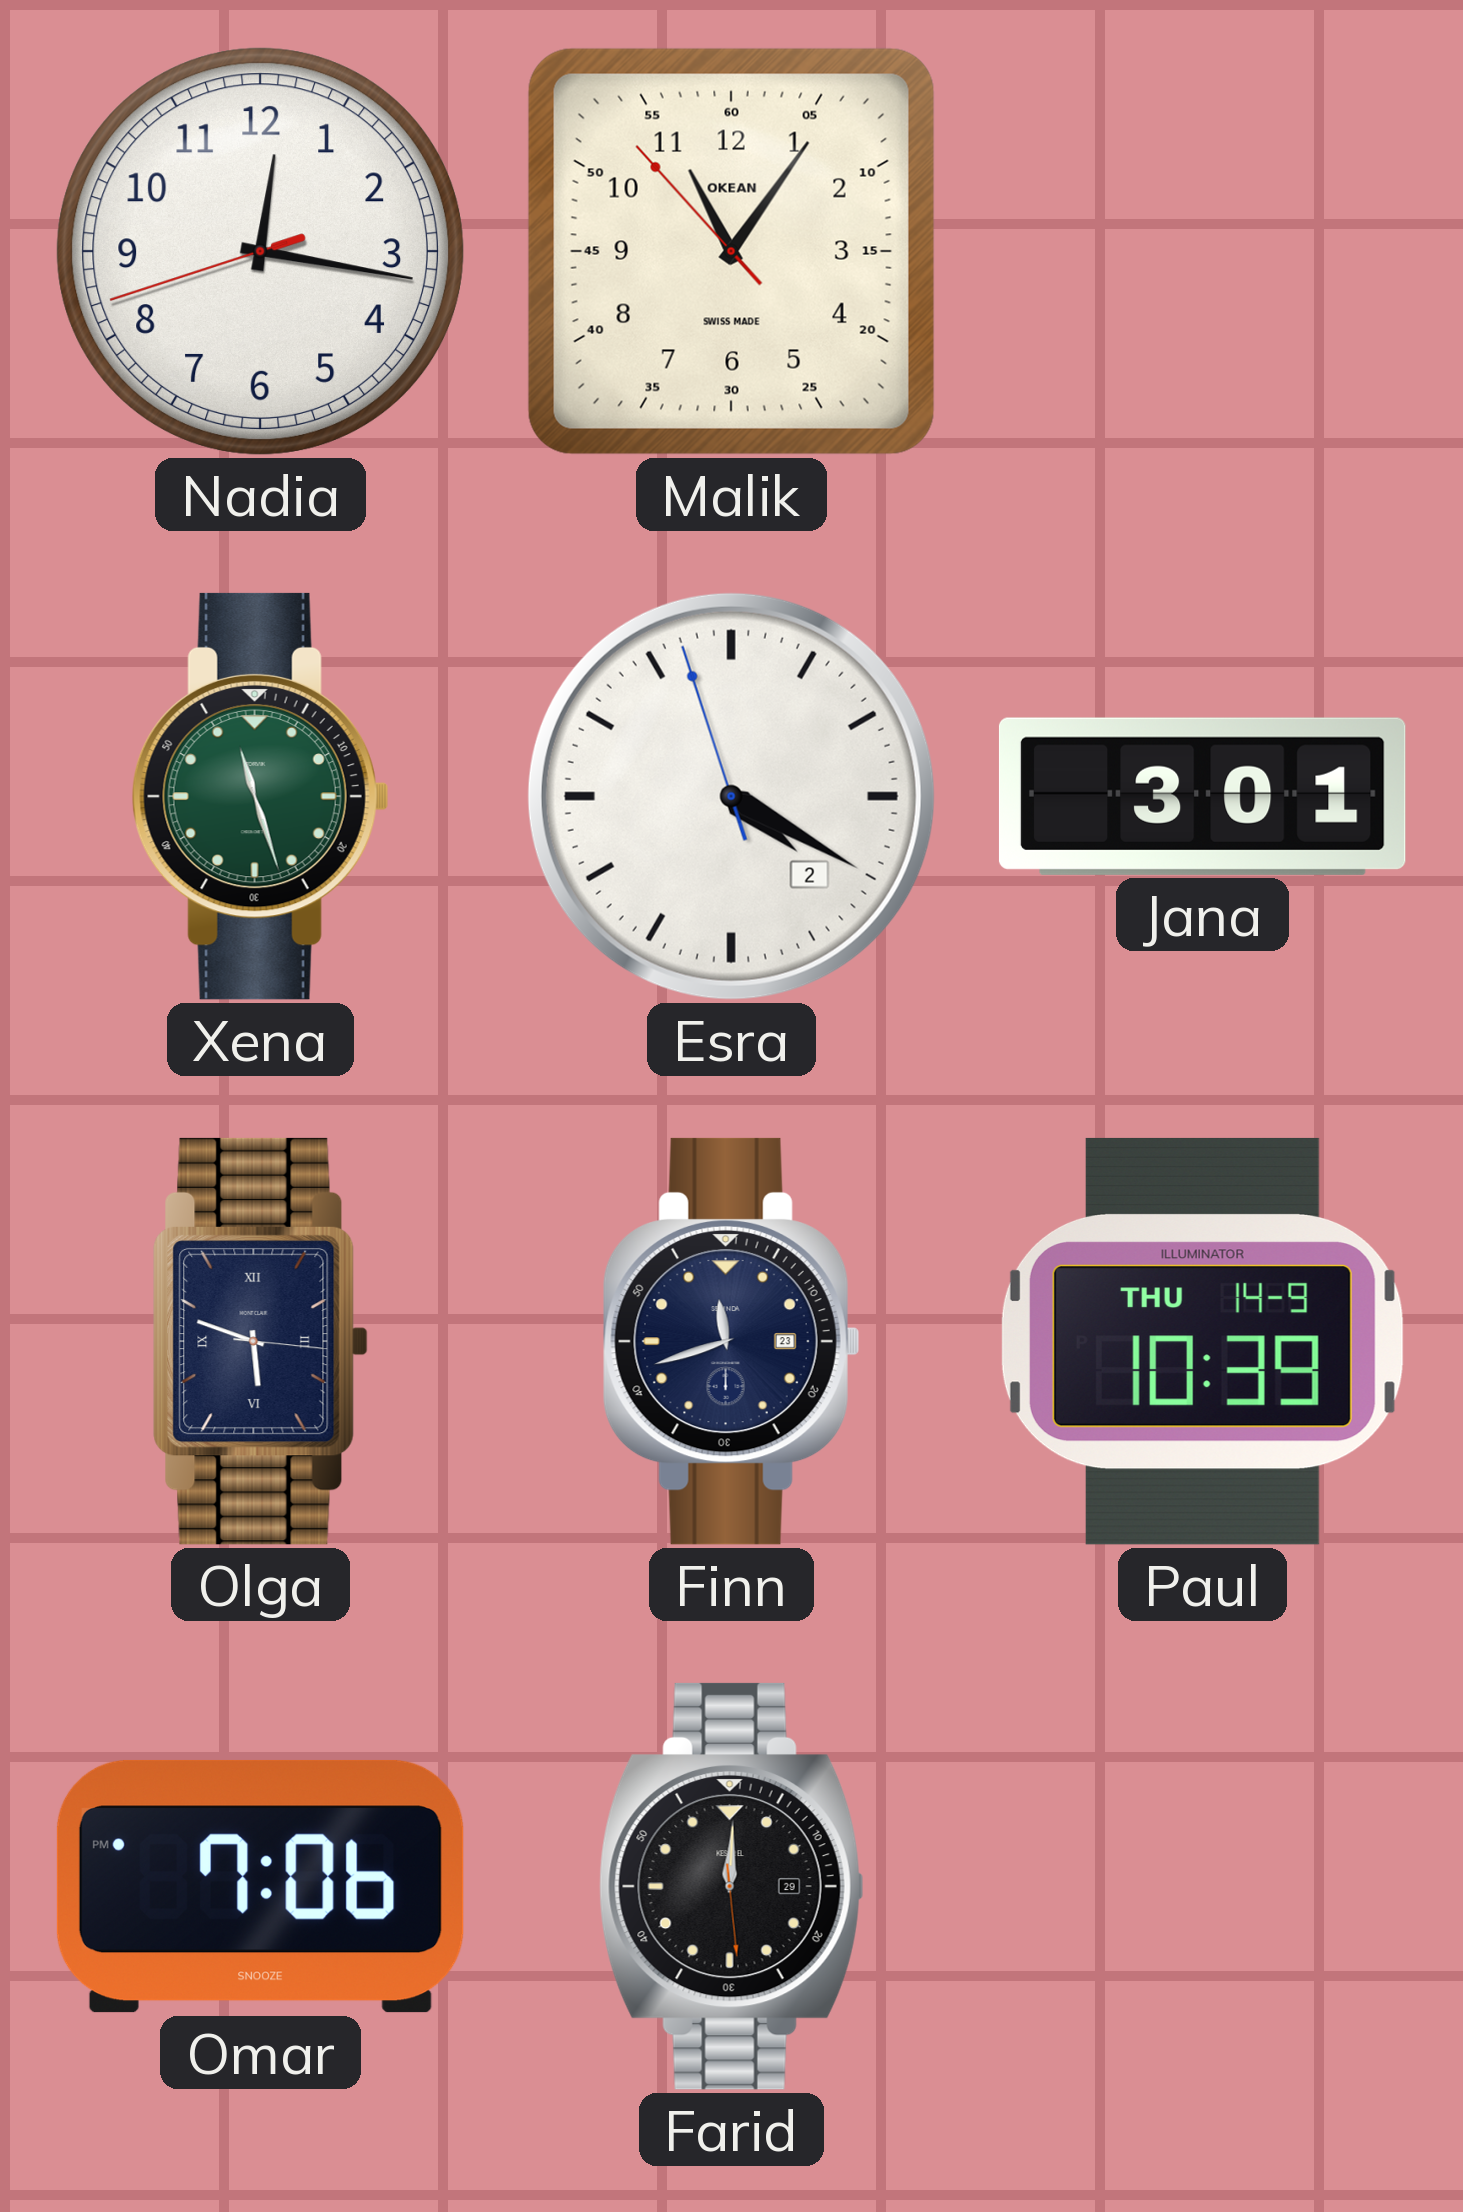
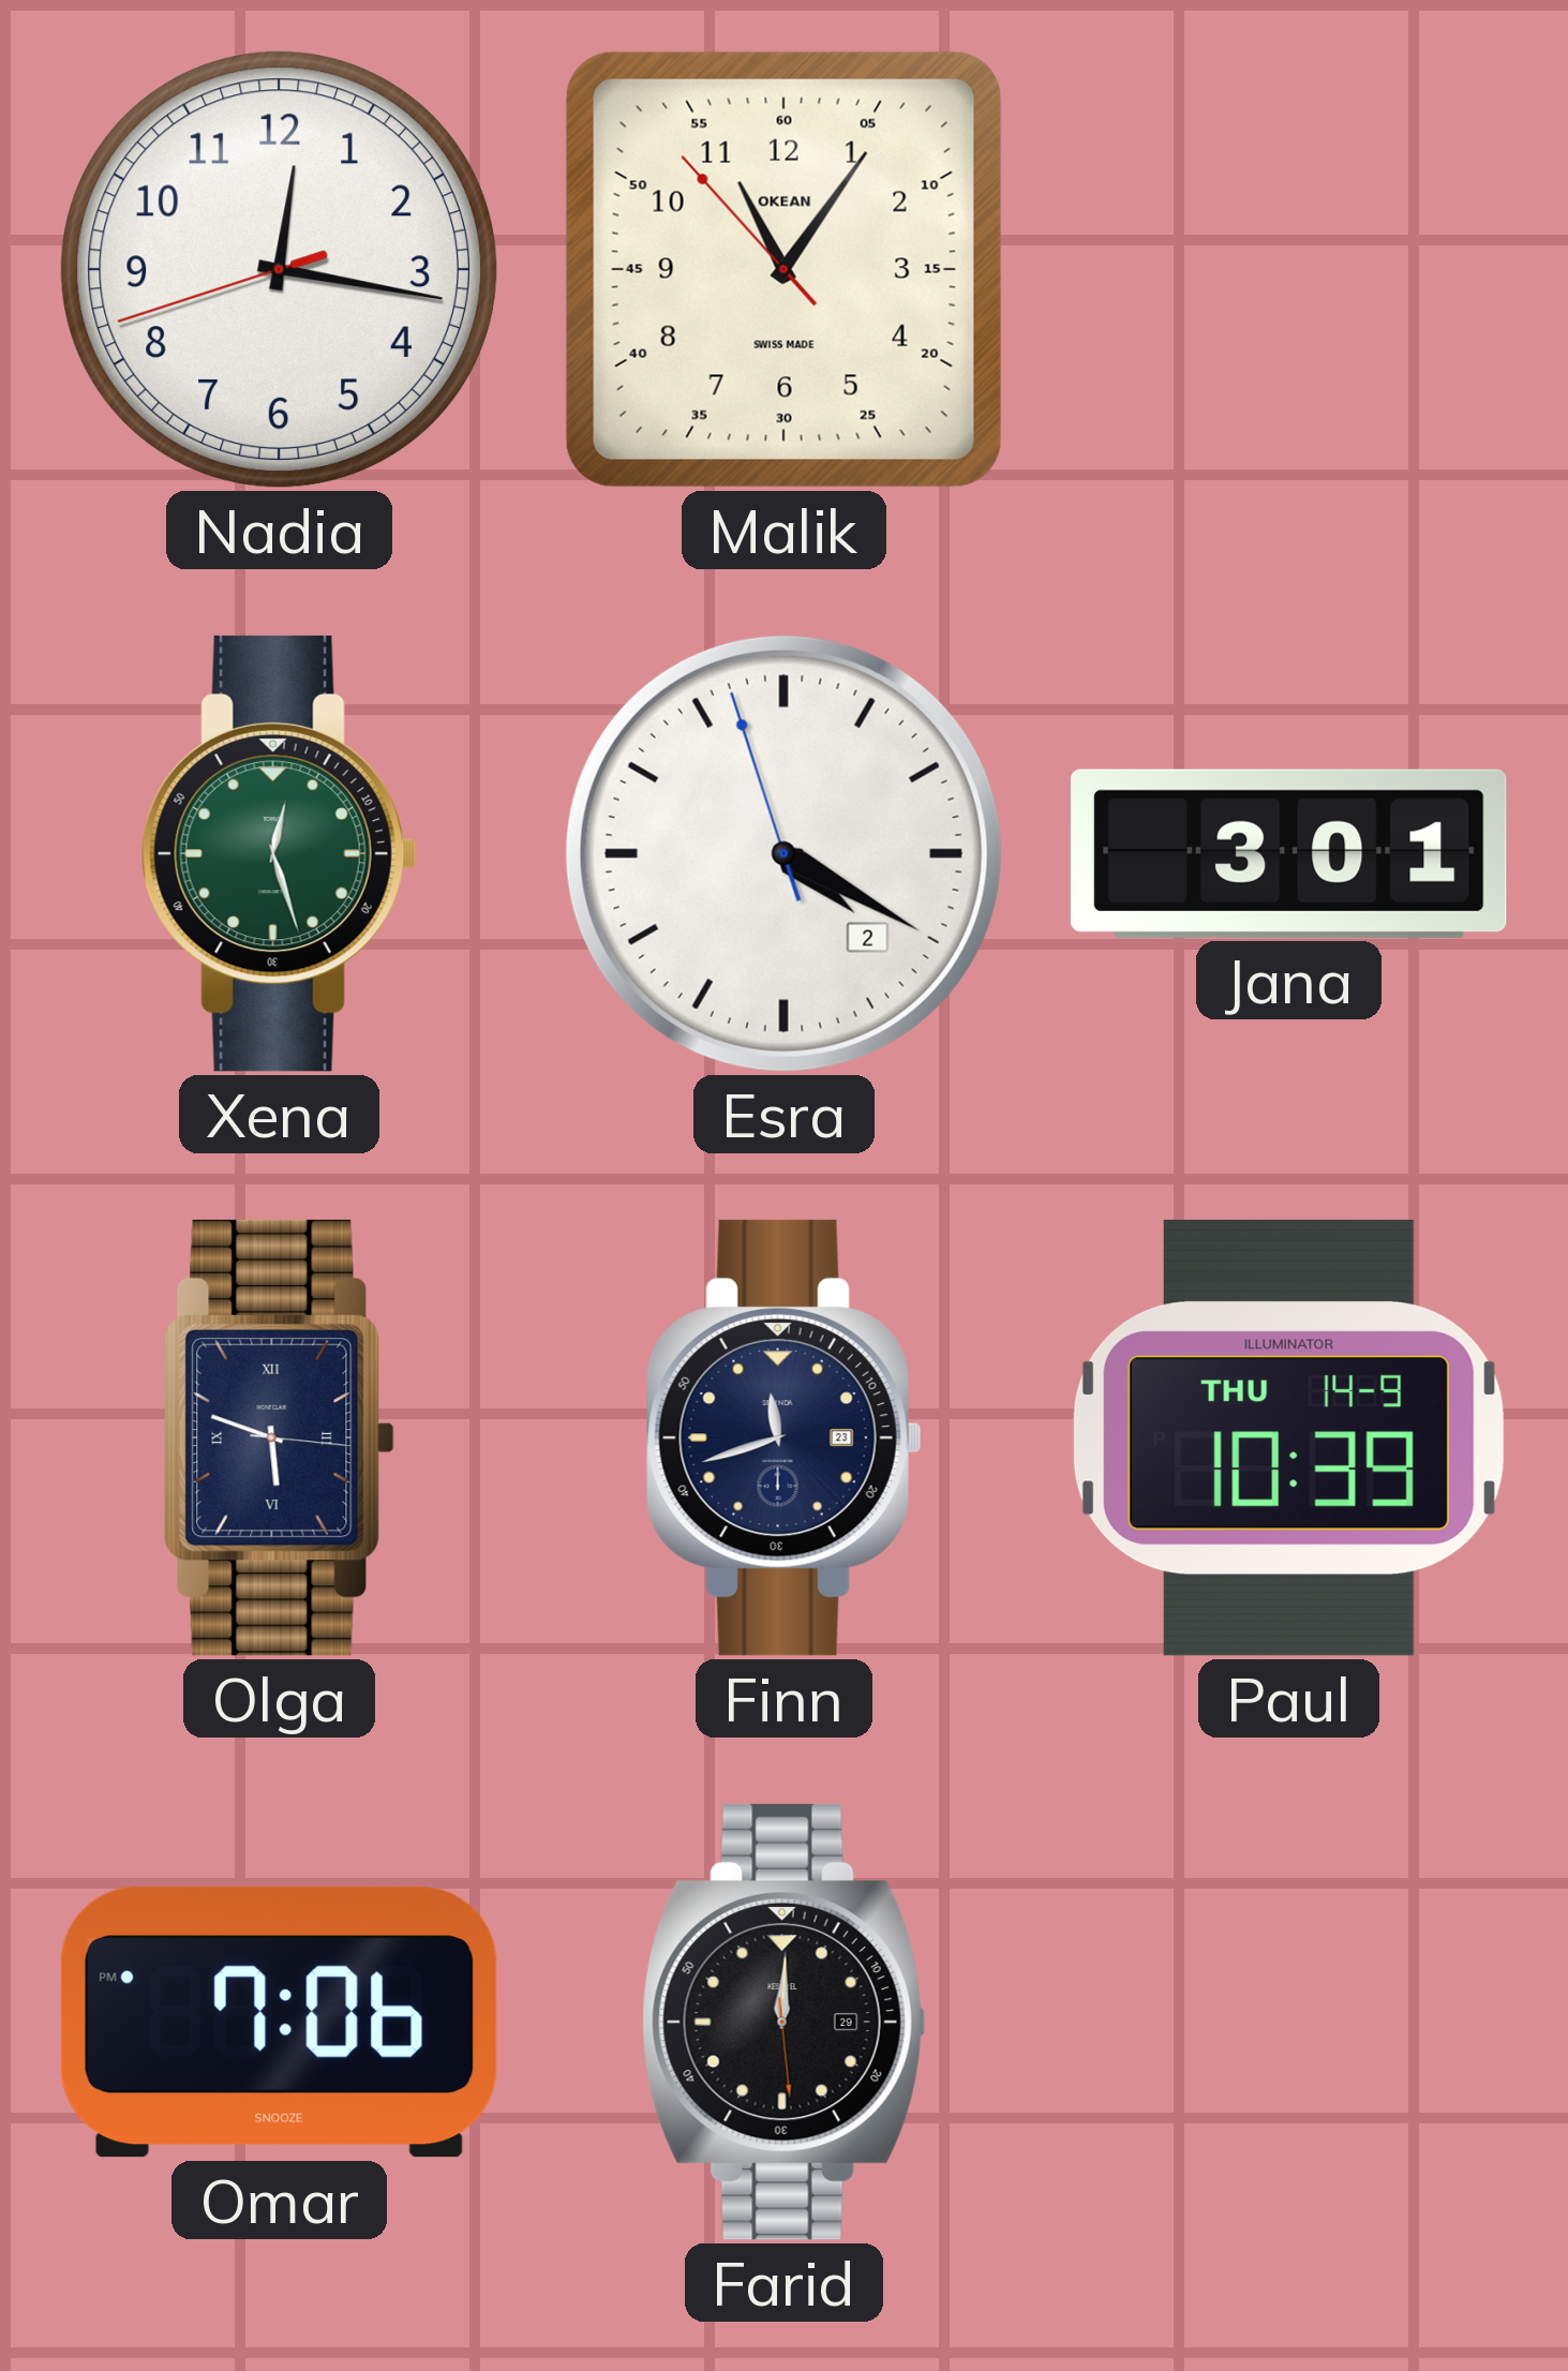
Xena: 11:27 -> 12:27 (279, 853)
